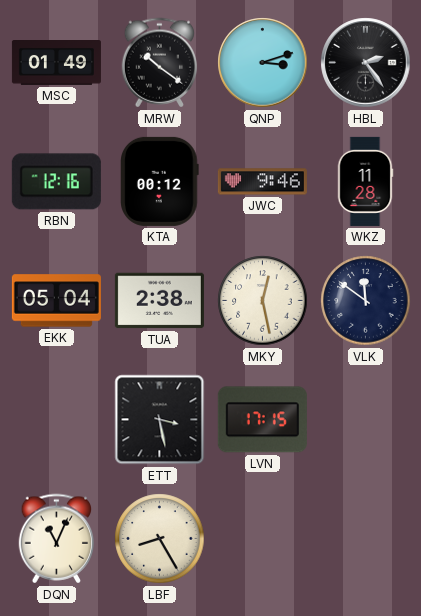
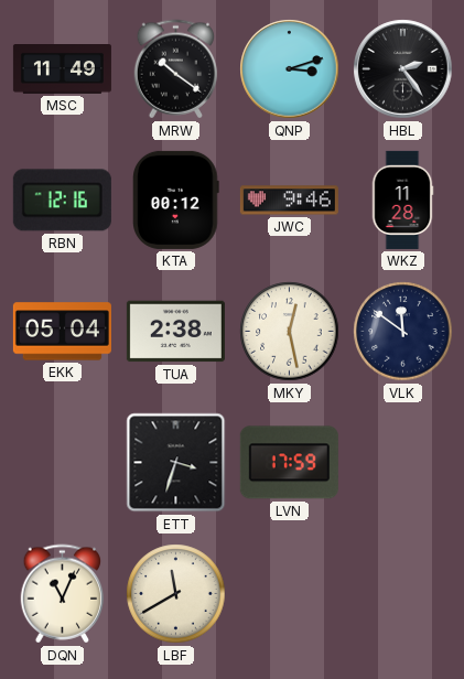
MSC: 01:49 -> 11:49 (62, 69)
ETT: 3:28 -> 3:33 (176, 463)
LVN: 17:15 -> 17:59 (289, 463)
LBF: 8:25 -> 11:40 (176, 594)
